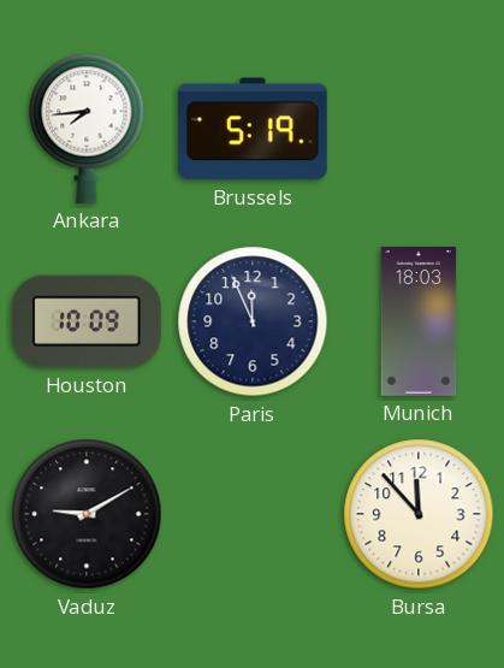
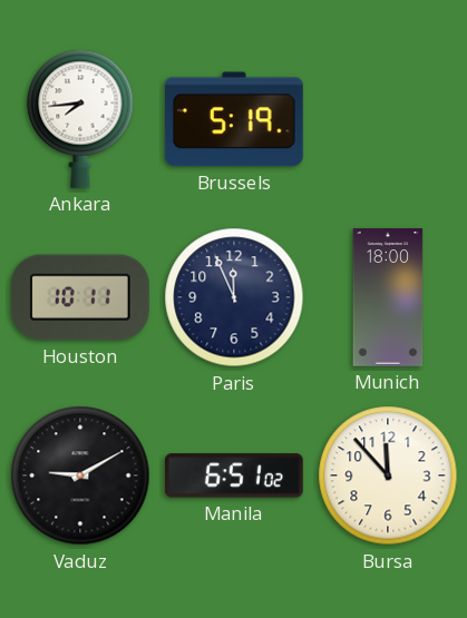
Houston: 10:09 -> 10:11 (80, 297)
Munich: 18:03 -> 18:00 (388, 297)
Manila: none -> 6:51 (235, 475)
